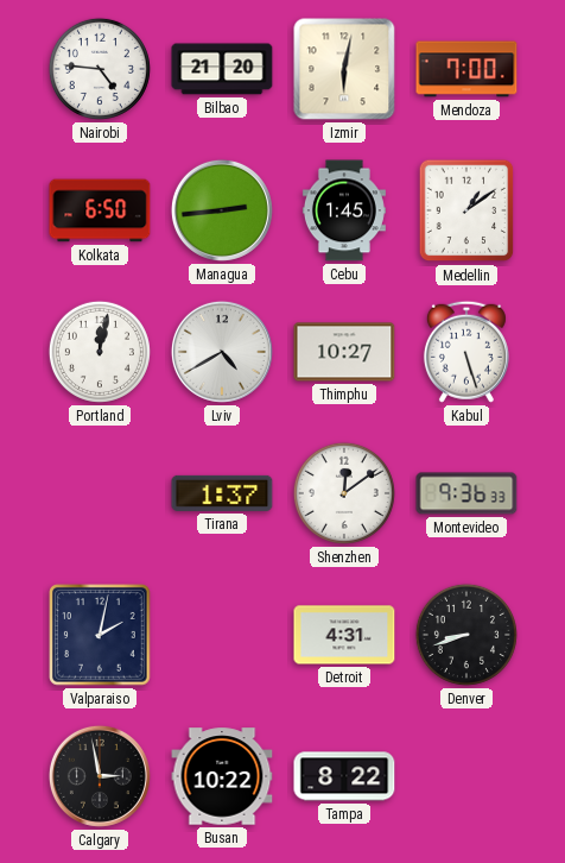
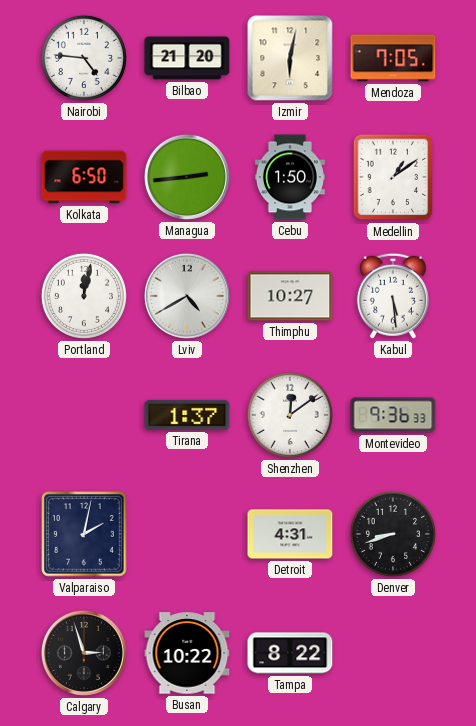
Mendoza: 7:00 -> 7:05 (393, 58)
Cebu: 1:45 -> 1:50 (290, 177)
Kabul: 5:27 -> 5:29 (393, 296)
Calgary: 2:58 -> 2:57 (84, 653)
